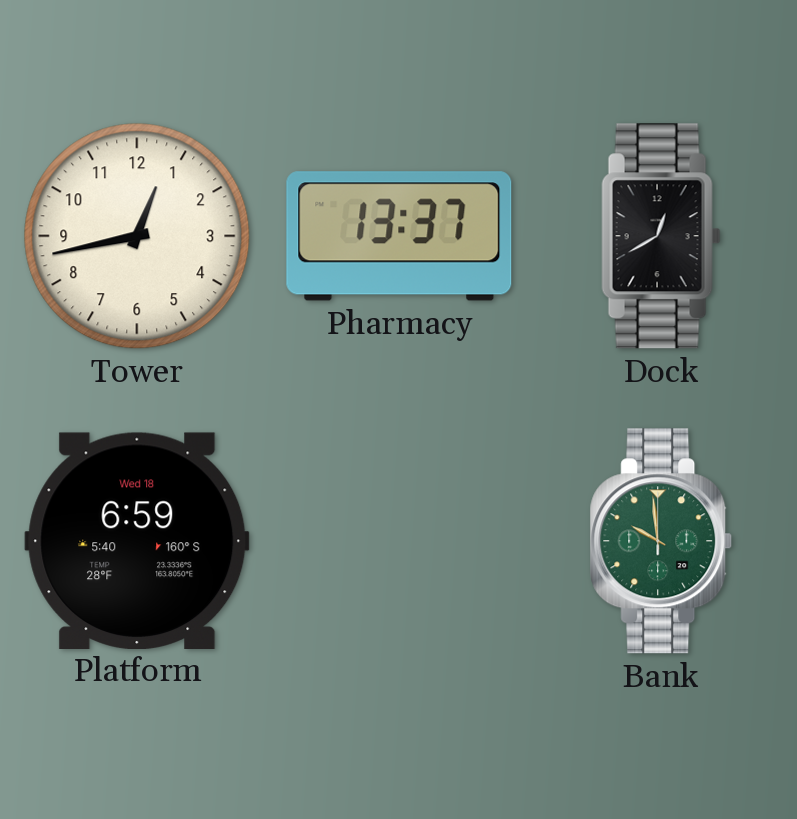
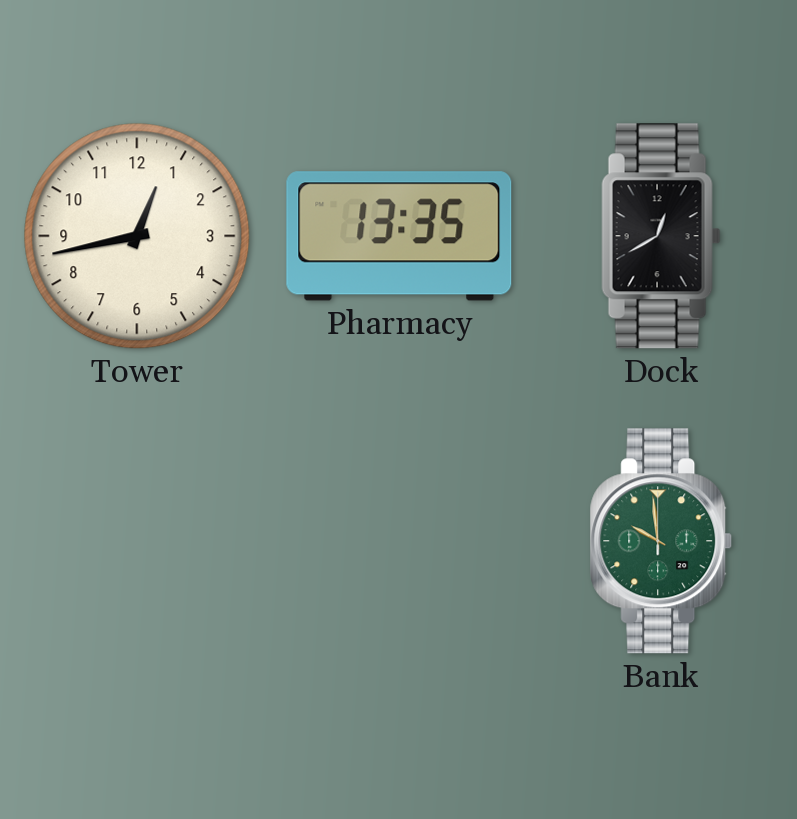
Pharmacy: 13:37 -> 13:35 (399, 236)
Platform: 6:59 -> none (137, 540)
